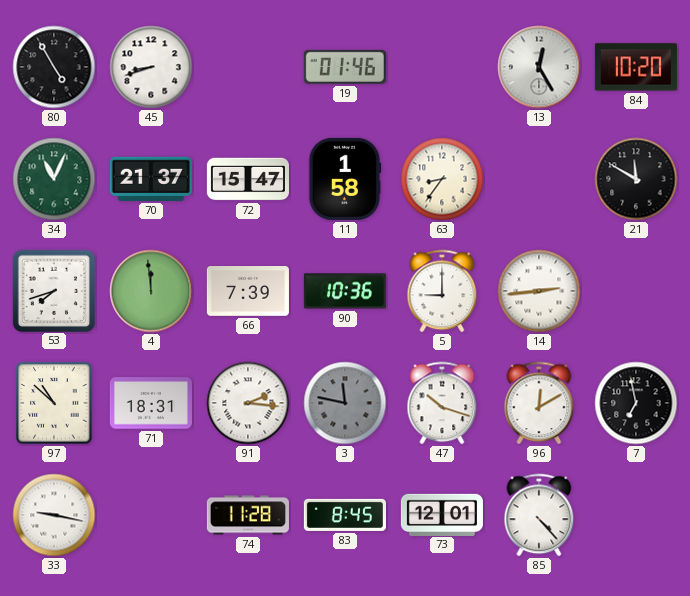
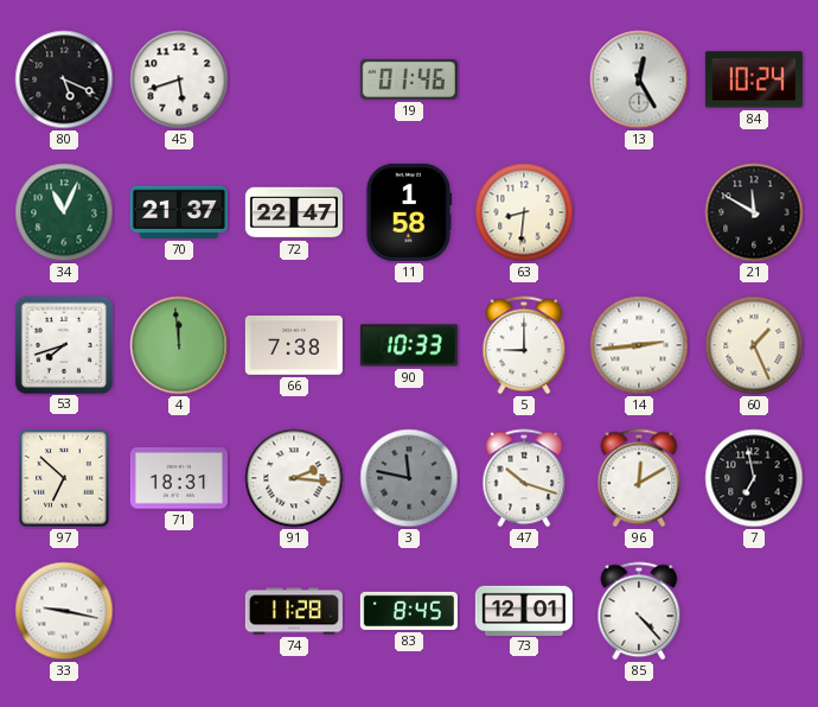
80: 4:55 -> 5:19 (64, 79)
45: 8:42 -> 5:42 (179, 79)
84: 10:20 -> 10:24 (754, 79)
72: 15:47 -> 22:47 (294, 212)
63: 8:36 -> 8:31 (524, 212)
66: 7:39 -> 7:38 (294, 345)
90: 10:36 -> 10:33 (409, 345)
60: none -> 1:26 (754, 345)
97: 10:52 -> 6:52 (64, 478)
